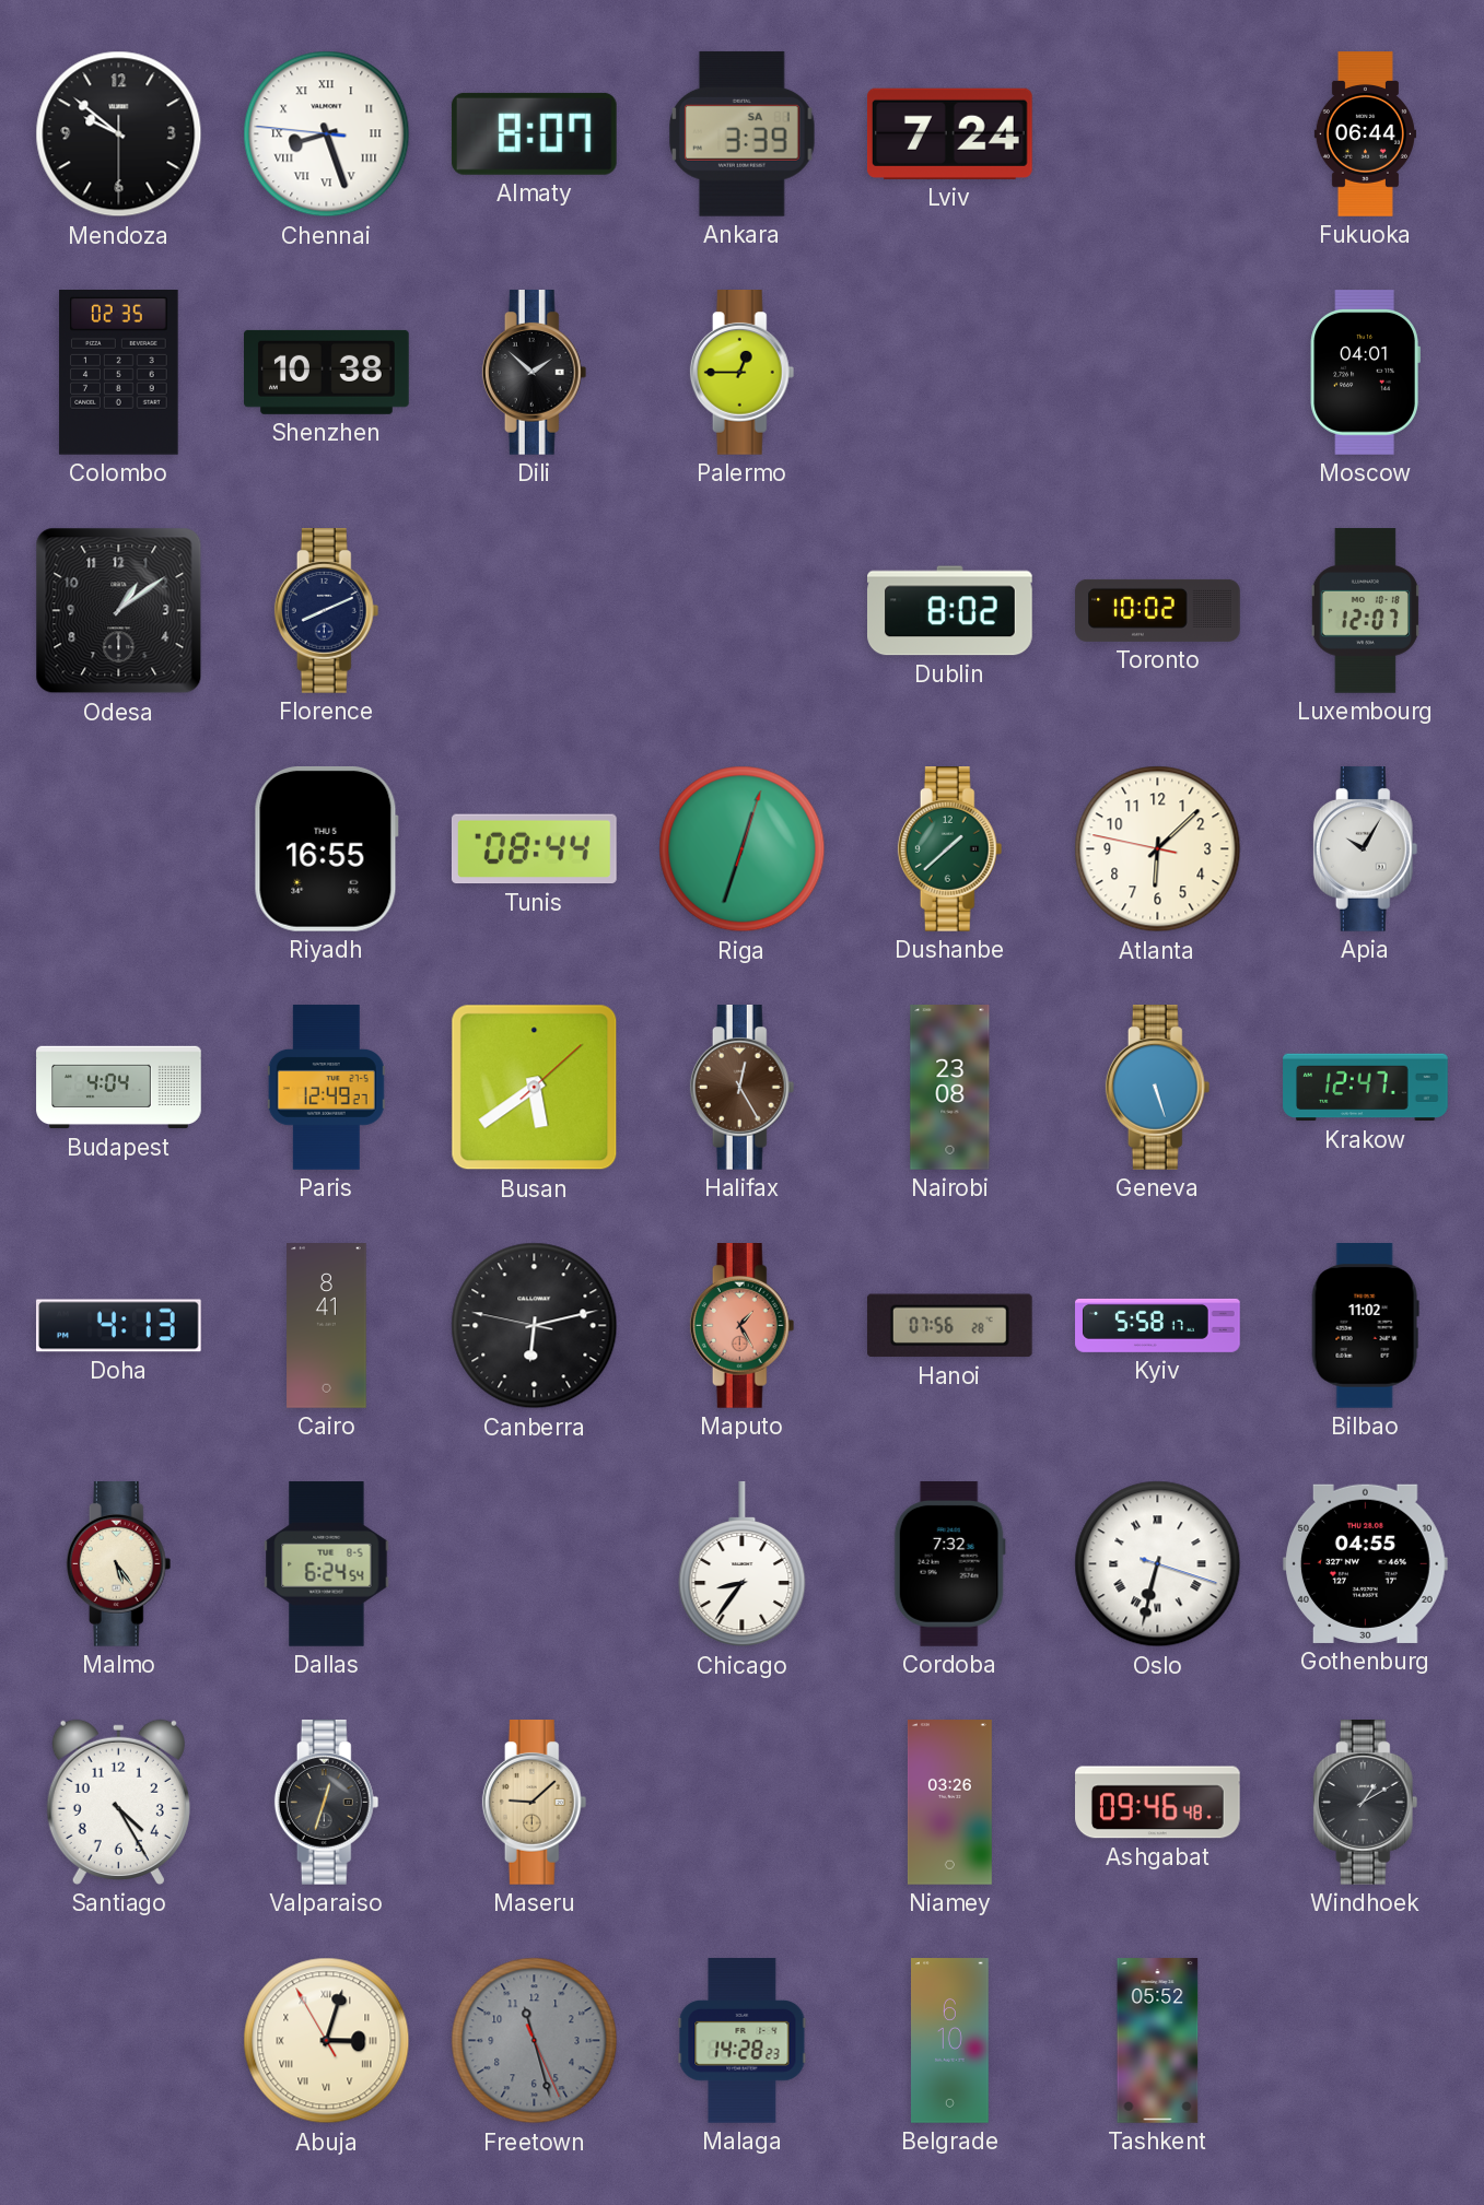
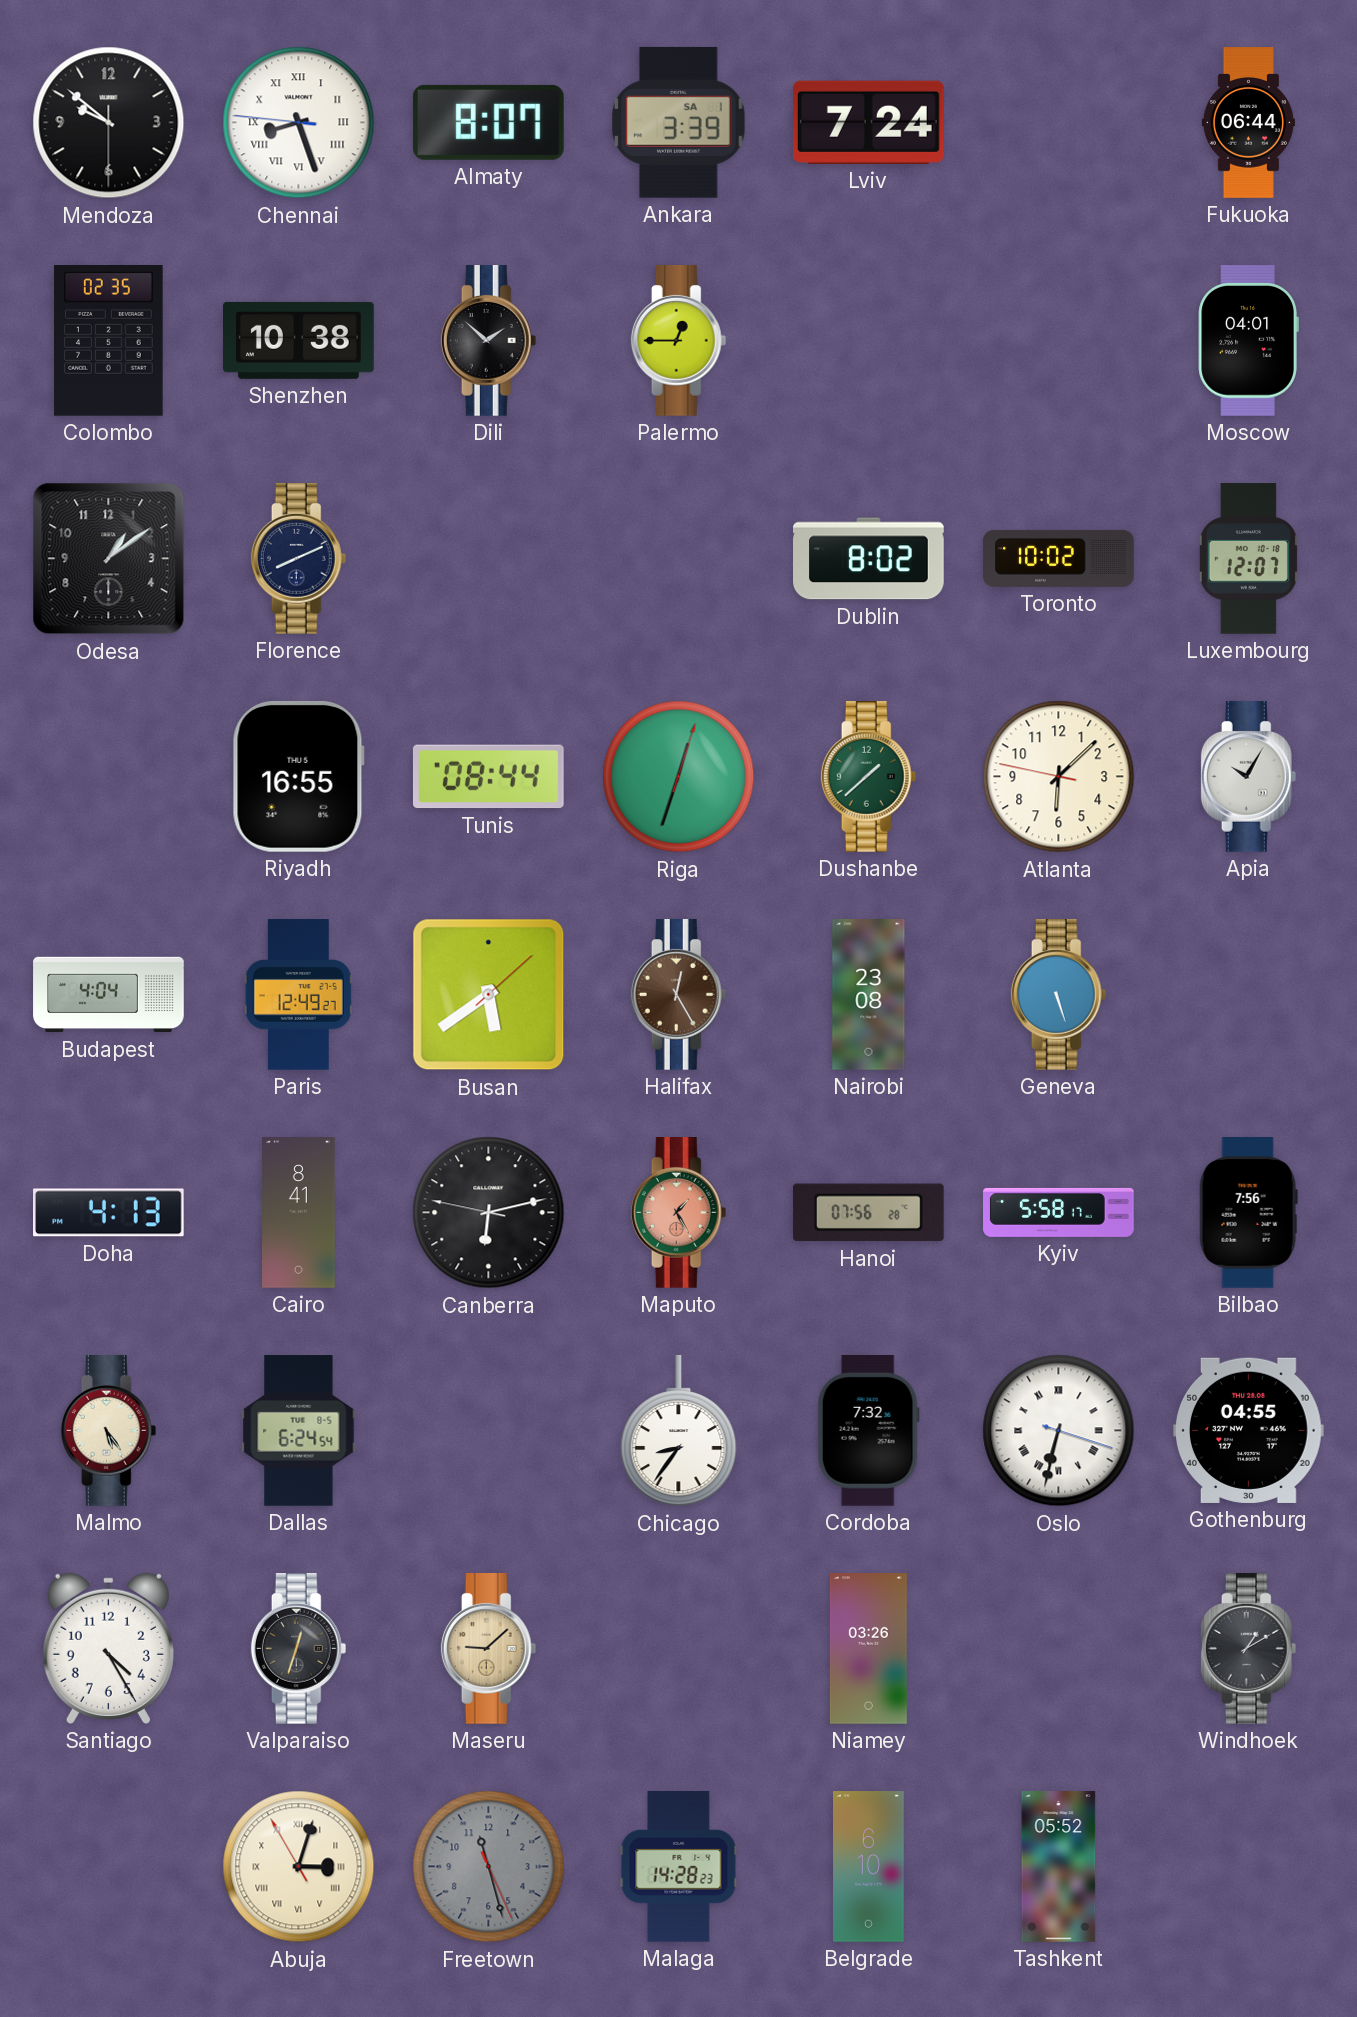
Krakow: 12:47 -> none (1366, 1088)
Bilbao: 11:02 -> 7:56 (1248, 1213)
Ashgabat: 09:46 -> none (1158, 1803)
